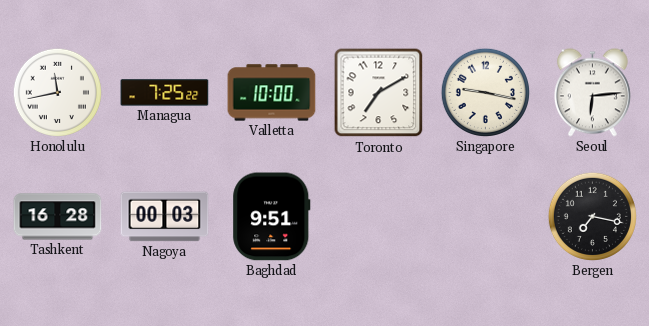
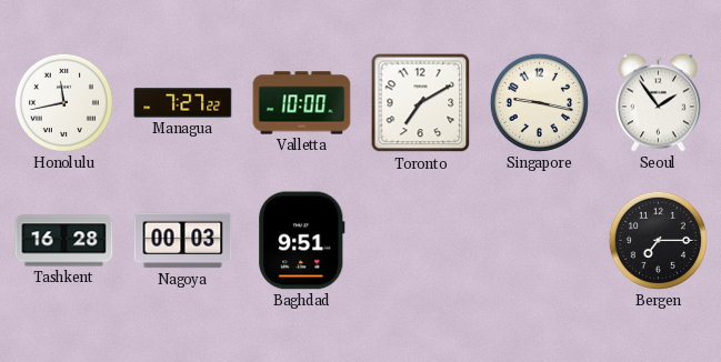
Managua: 7:25 -> 7:27 (183, 103)
Seoul: 6:14 -> 1:54 (658, 103)
Bergen: 7:17 -> 7:15 (658, 240)
